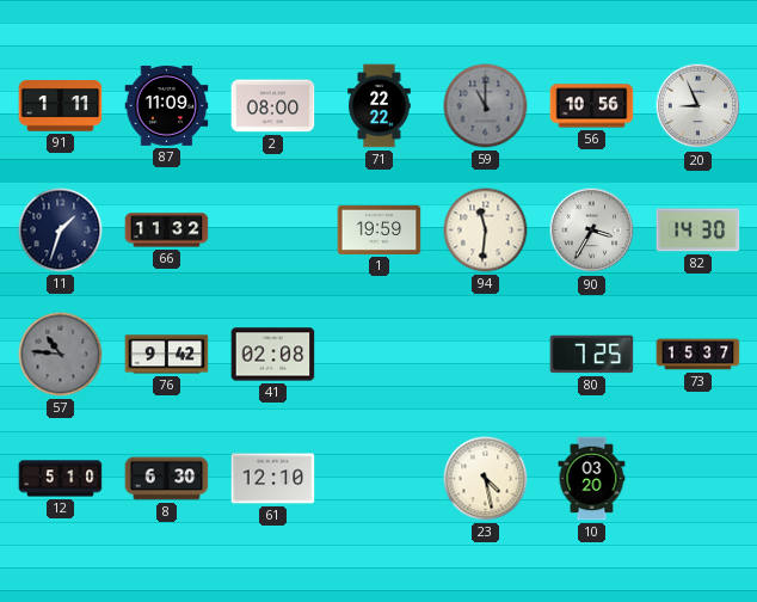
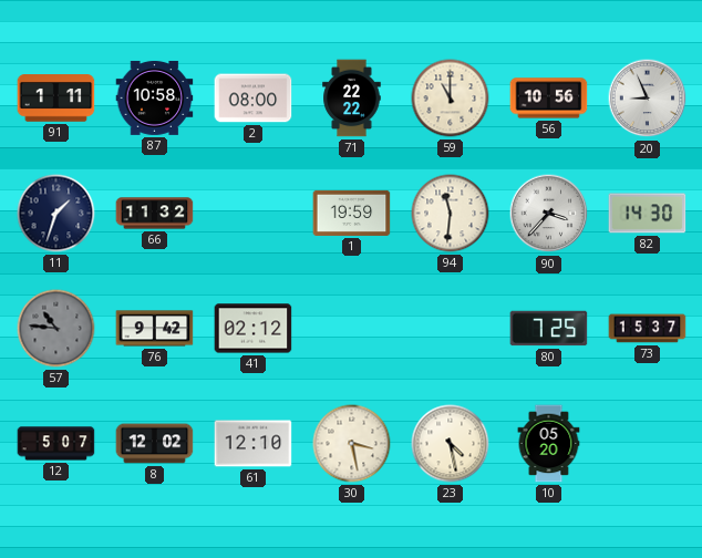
87: 11:09 -> 10:58 (155, 97)
59 dial: grey -> cream (451, 99)
90: 3:35 -> 3:37 (549, 214)
41: 02:08 -> 02:12 (254, 329)
12: 5:10 -> 5:07 (56, 444)
8: 6:30 -> 12:02 (155, 444)
30: none -> 3:28 (352, 444)
10: 03:20 -> 05:20 (549, 444)
